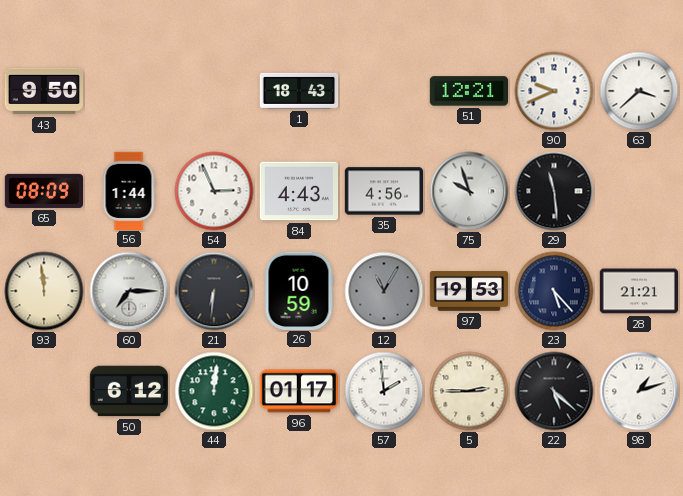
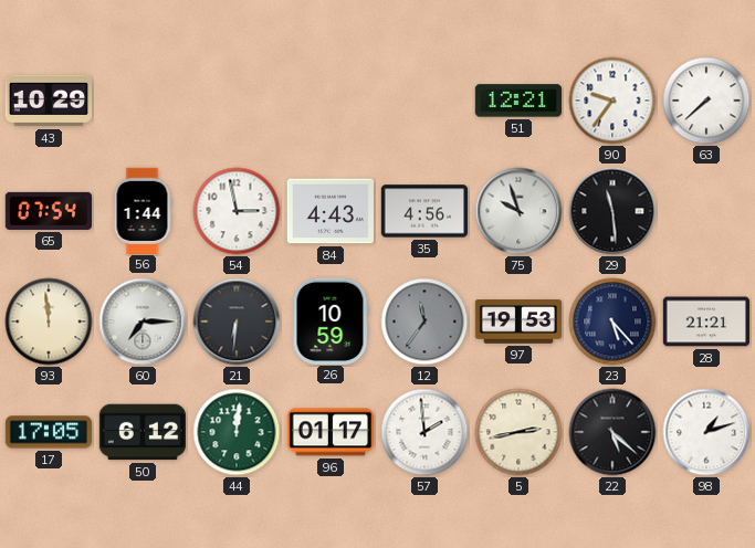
43: 9:50 -> 10:29 (48, 101)
1: 18:43 -> none (299, 91)
90: 9:41 -> 9:36 (612, 101)
63: 3:38 -> 7:38 (706, 101)
65: 08:09 -> 07:54 (49, 211)
54: 2:56 -> 2:58 (237, 211)
12: 11:05 -> 11:36 (424, 322)
17: none -> 17:05 (48, 432)
5: 2:45 -> 2:43 (518, 432)
